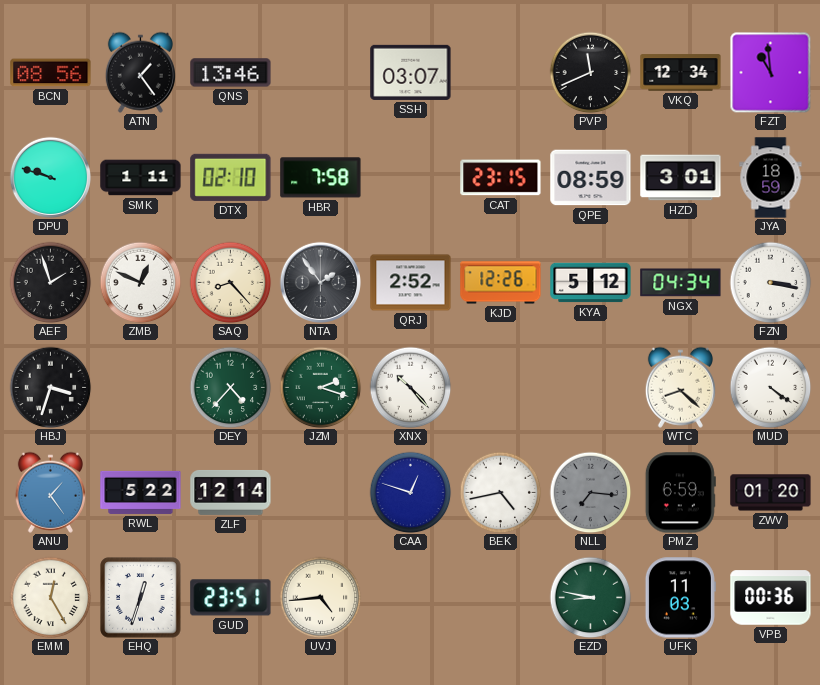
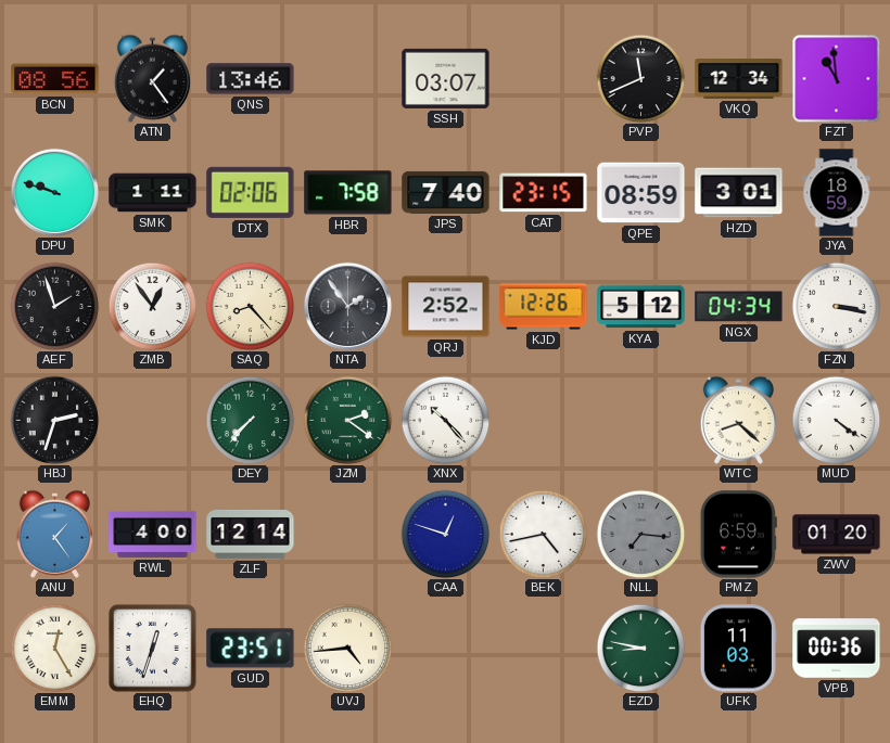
DTX: 02:10 -> 02:06 (251, 192)
JPS: none -> 7:40 (446, 192)
ZMB: 12:49 -> 12:54 (152, 306)
HBJ: 3:33 -> 2:33 (54, 420)
DEY: 4:37 -> 7:37 (250, 420)
JZM: 2:18 -> 2:21 (347, 420)
RWL: 5:22 -> 4:00 (153, 534)
